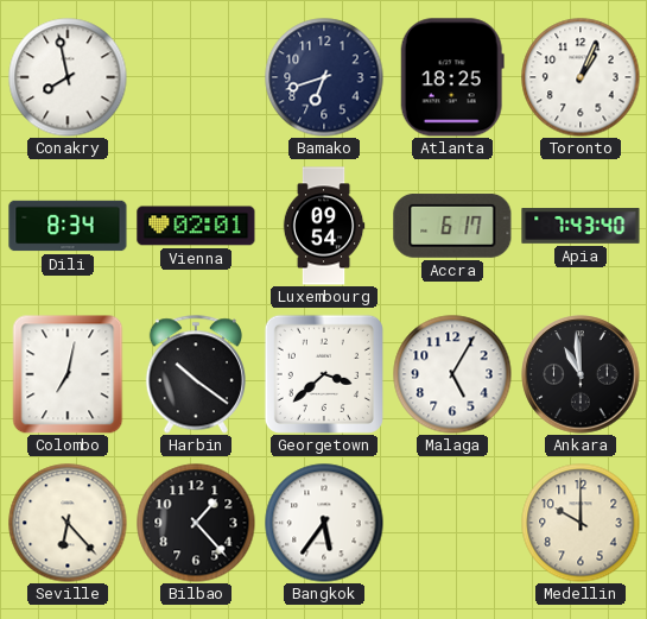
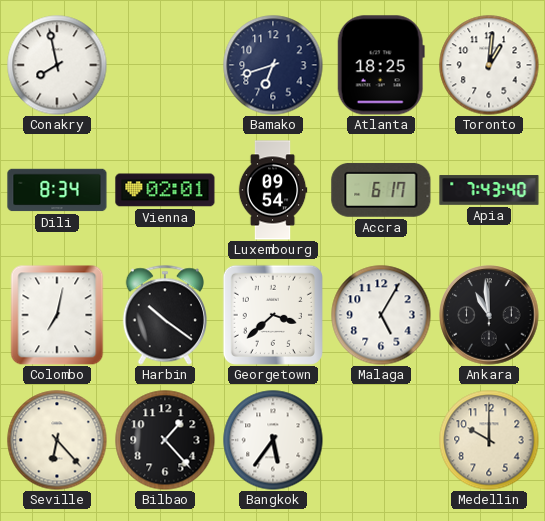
Toronto: 1:04 -> 1:01 (489, 65)
